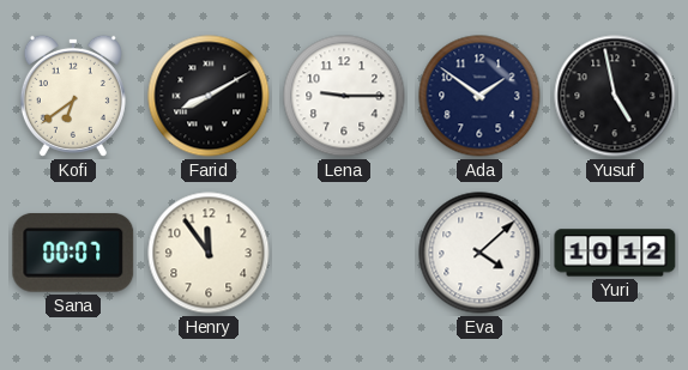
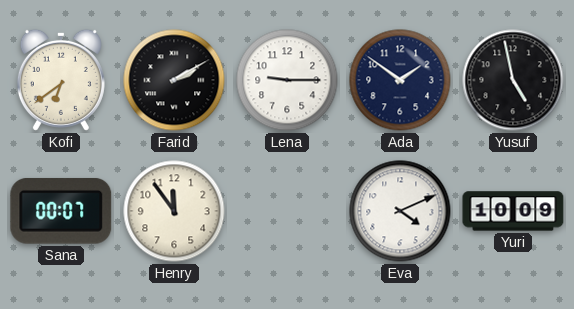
Farid: 8:10 -> 2:10 (174, 80)
Eva: 4:08 -> 4:11 (400, 211)
Yuri: 10:12 -> 10:09 (513, 211)
